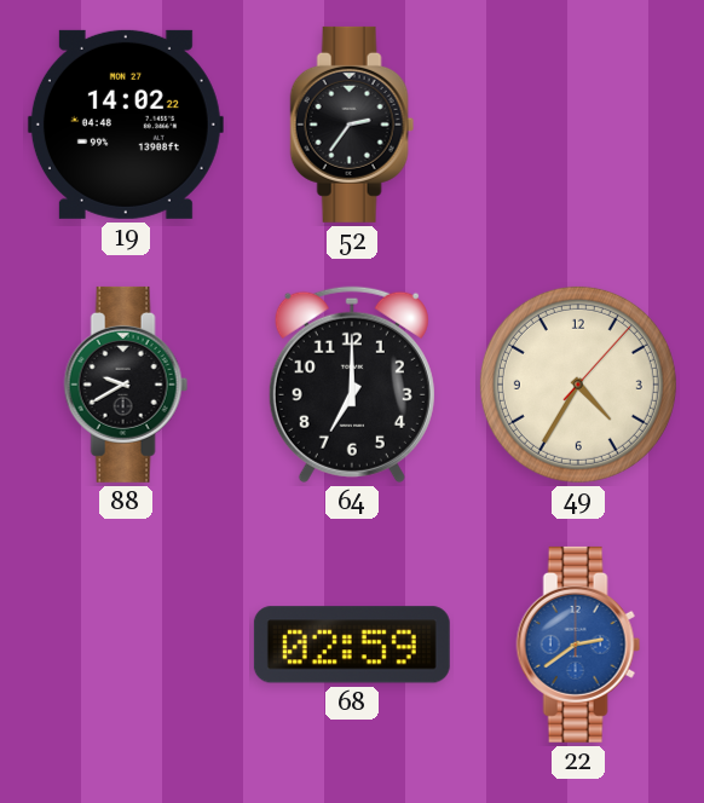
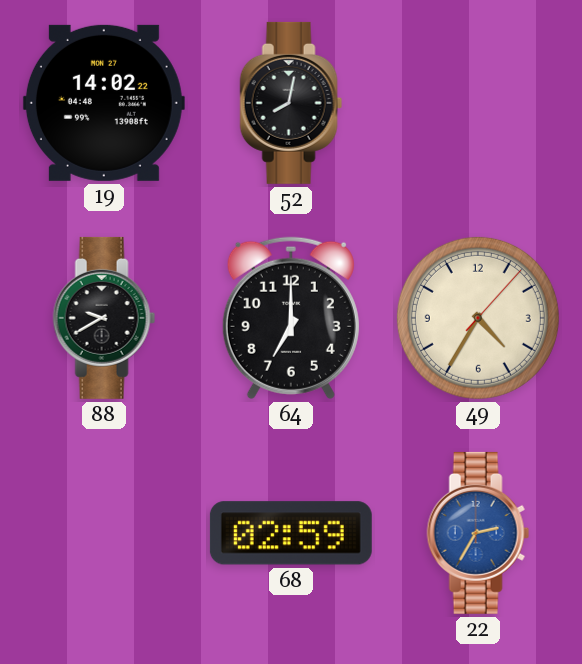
52: 2:36 -> 8:02 (291, 103)
22: 2:39 -> 2:35 (478, 533)
